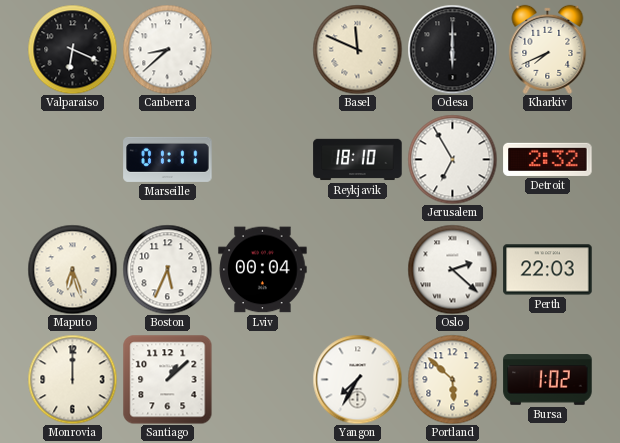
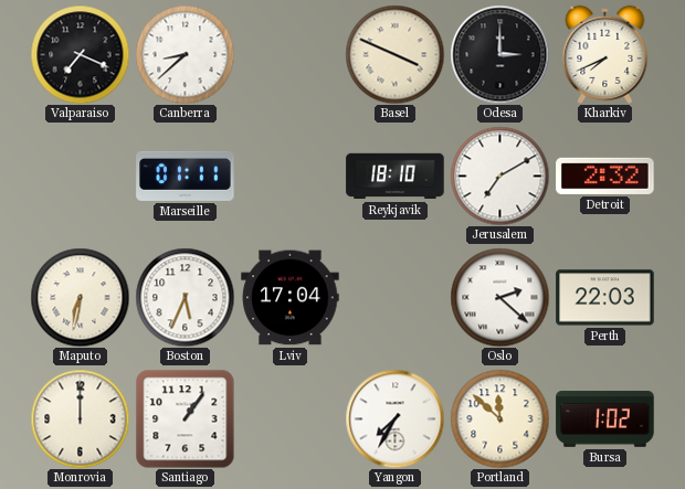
Valparaiso: 6:19 -> 7:19 (80, 54)
Basel: 11:49 -> 3:49 (394, 54)
Odesa: 6:00 -> 3:00 (499, 54)
Jerusalem: 6:55 -> 7:10 (499, 176)
Maputo: 6:27 -> 6:32 (80, 297)
Lviv: 00:04 -> 17:04 (291, 298)
Santiago: 1:08 -> 1:06 (185, 418)
Portland: 5:52 -> 11:52 (499, 418)
